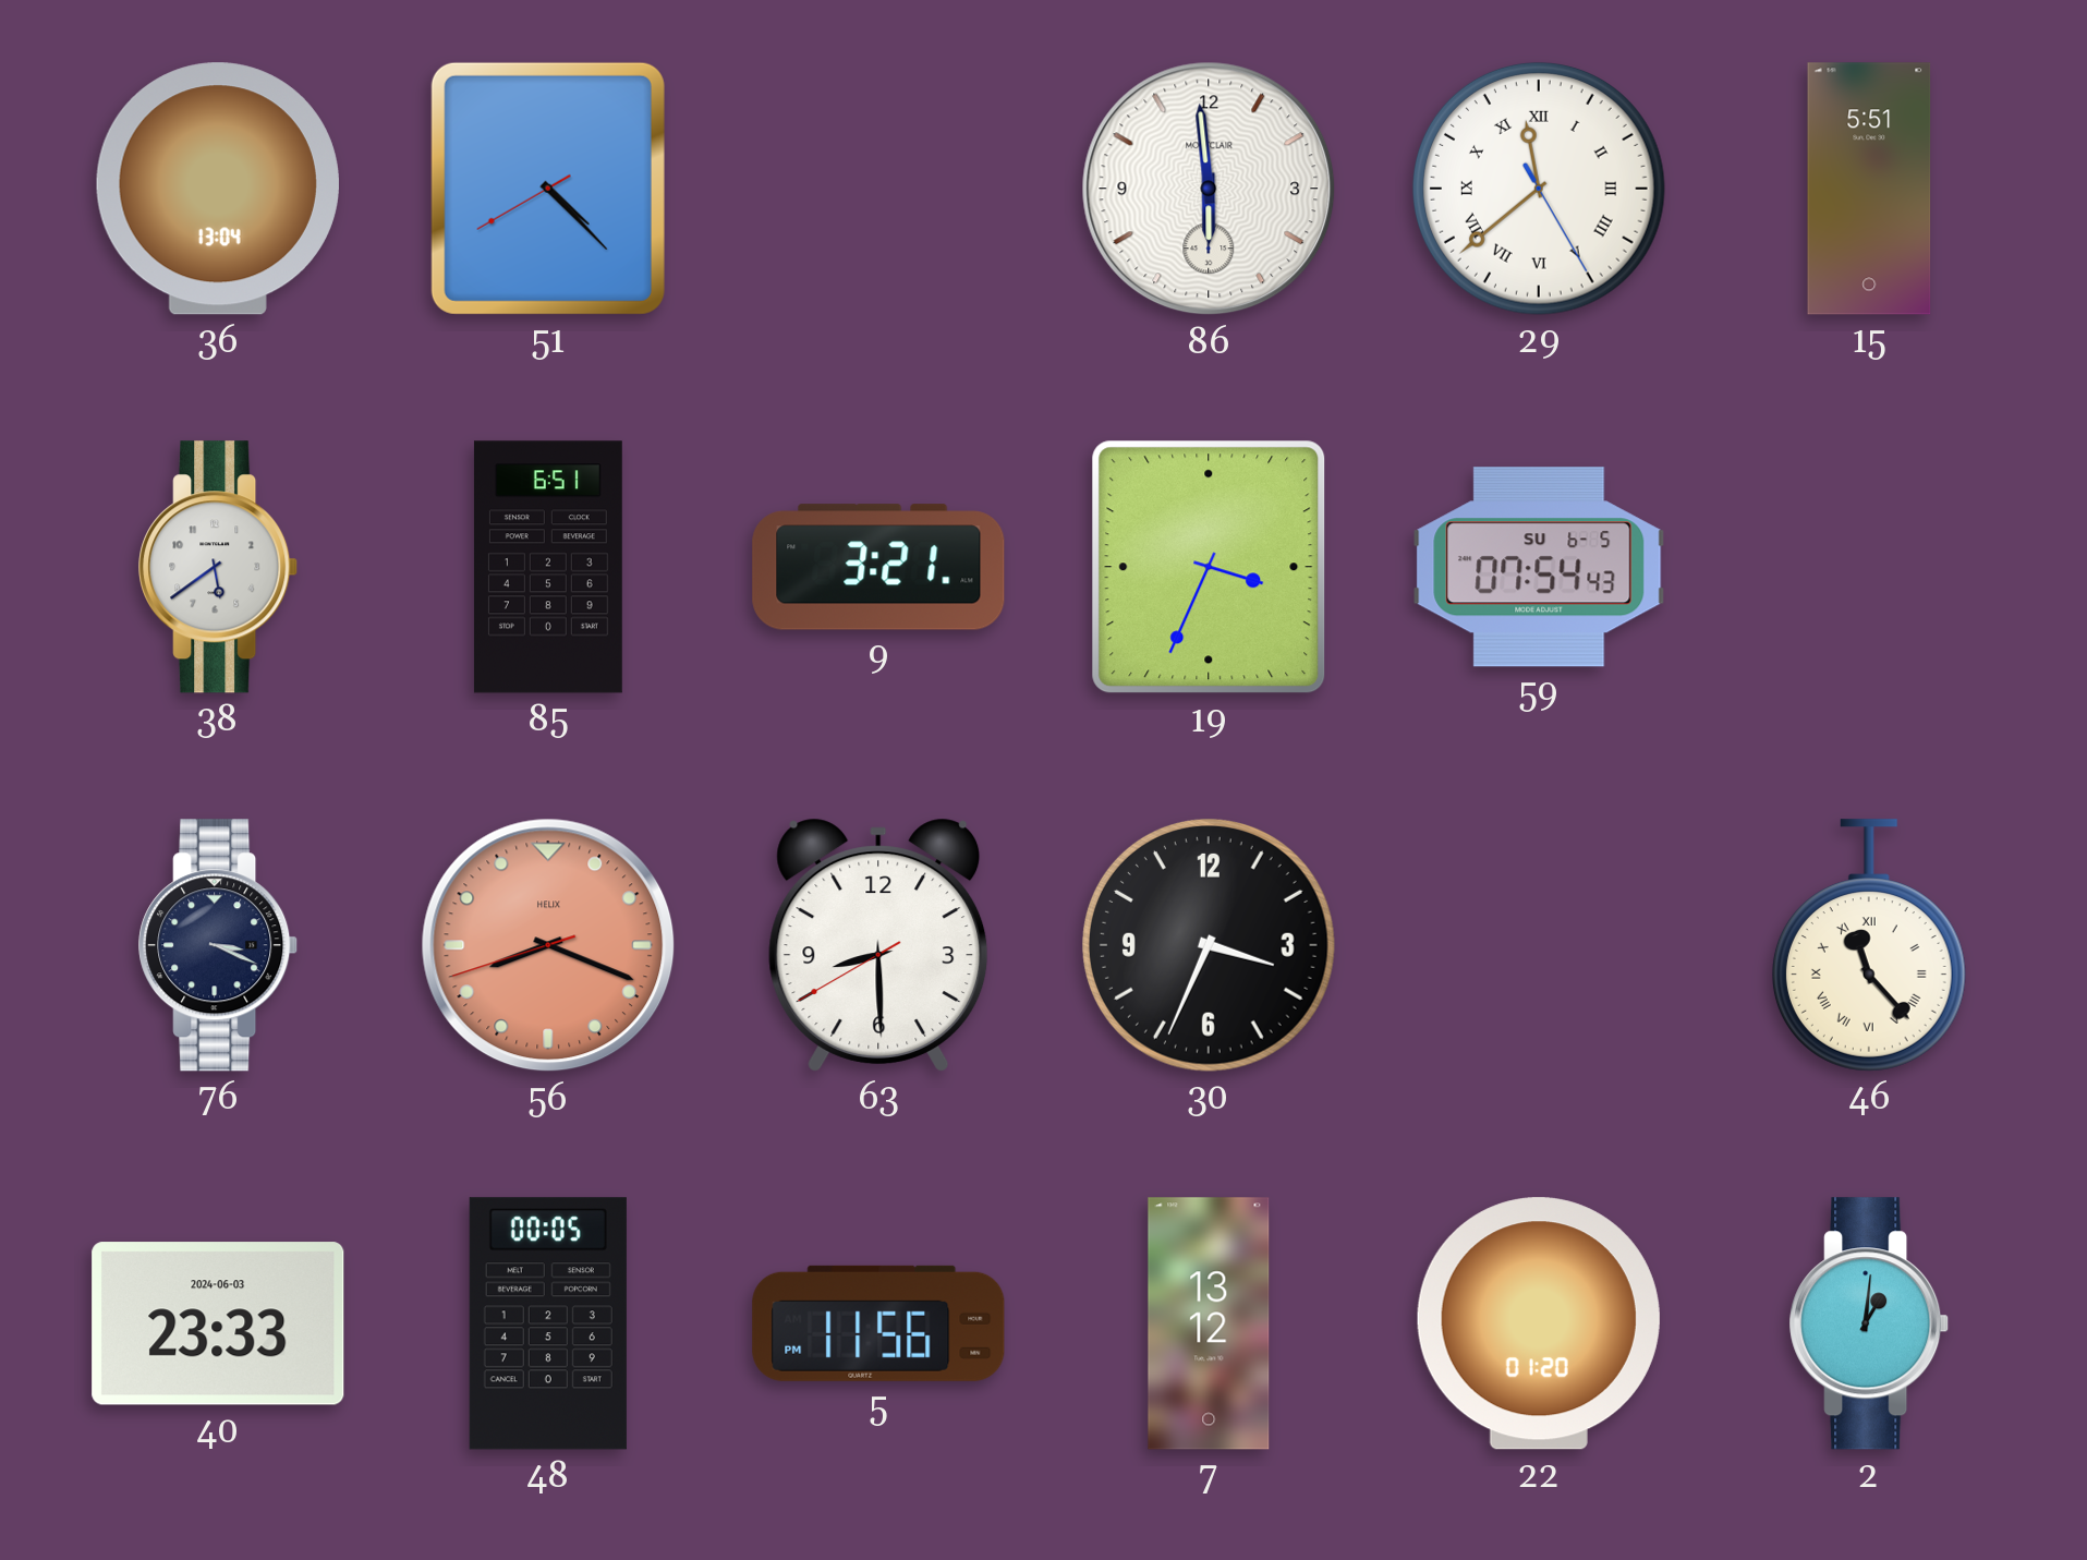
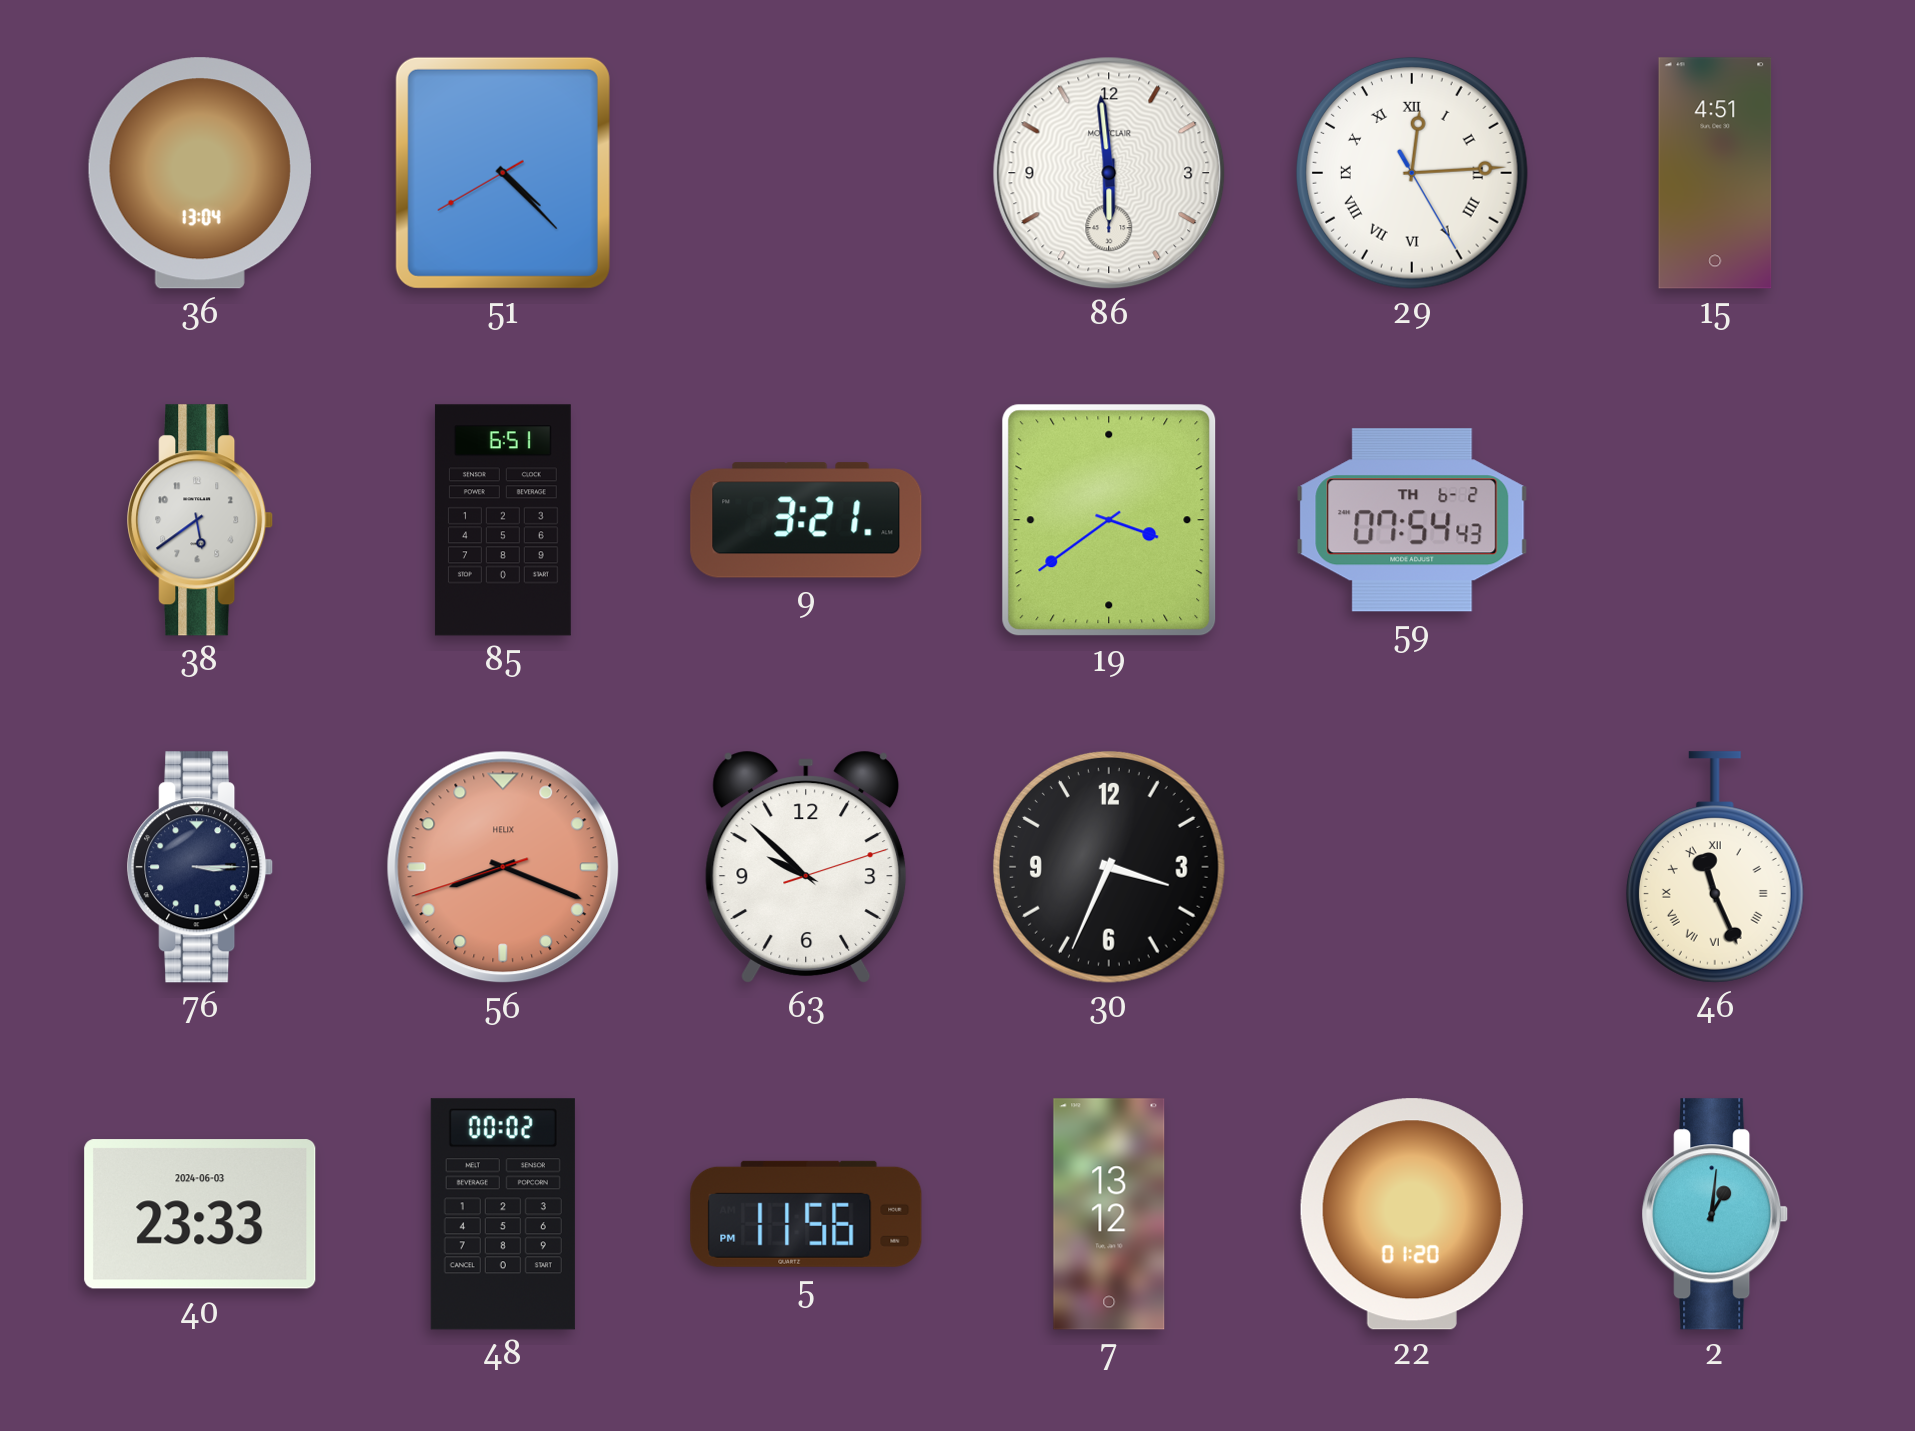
29: 11:38 -> 12:14 (1412, 173)
15: 5:51 -> 4:51 (1715, 173)
19: 3:34 -> 3:39 (1109, 520)
59 date: SU 6-5 -> TH 6-2 (1412, 520)
76: 3:19 -> 3:15 (201, 867)
63: 8:29 -> 9:52 (806, 867)
46: 11:23 -> 11:26 (1715, 867)
48: 00:05 -> 00:02 (503, 1214)
